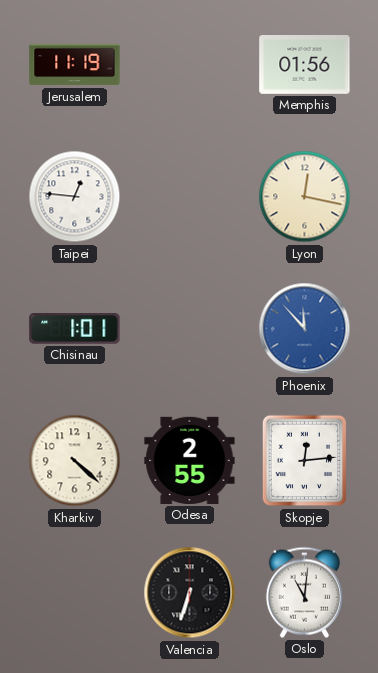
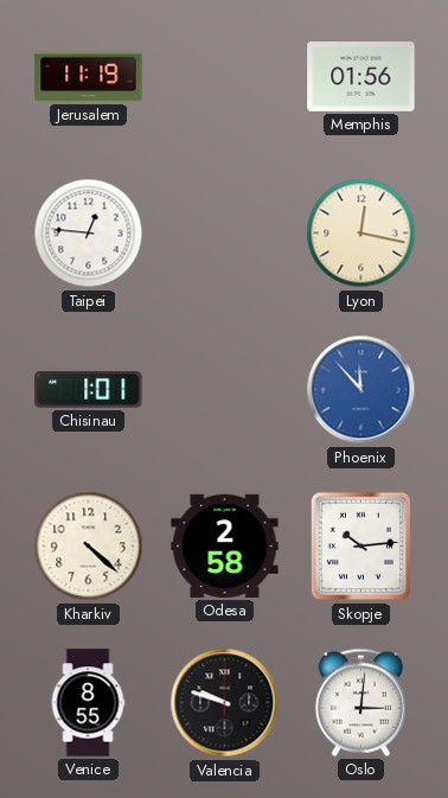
Odesa: 2:55 -> 2:58 (225, 545)
Skopje: 12:14 -> 10:14 (361, 547)
Venice: none -> 8:55 (88, 703)
Valencia: 6:33 -> 9:48 (225, 703)
Oslo: 11:01 -> 3:01 (360, 702)
